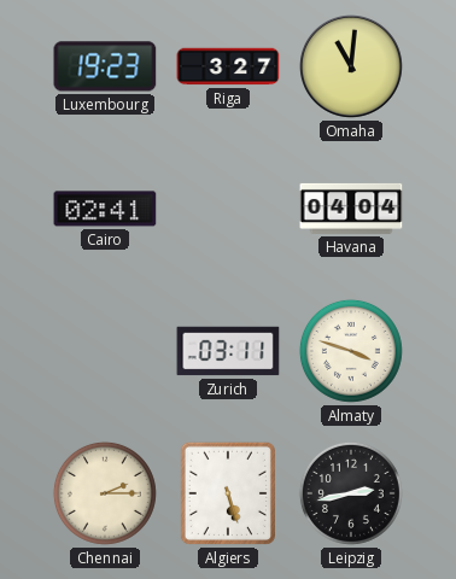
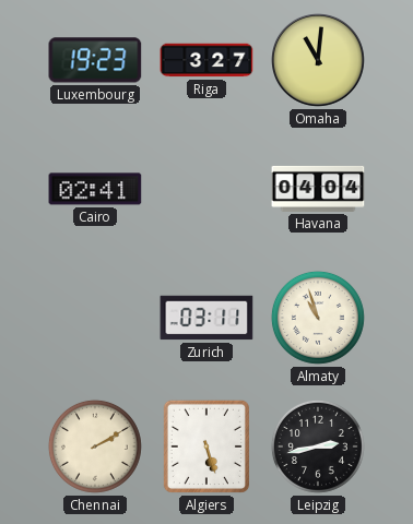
Almaty: 3:48 -> 10:57 (318, 318)
Chennai: 2:15 -> 2:10 (95, 446)
